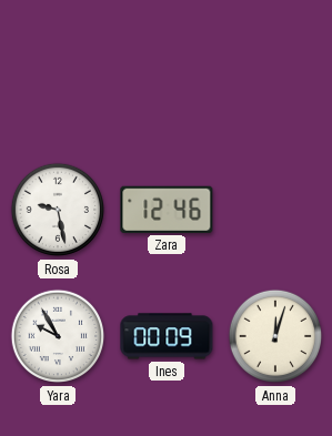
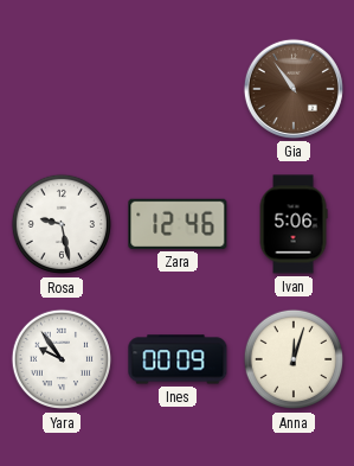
Gia: none -> 10:54 (294, 89)
Ivan: none -> 5:06 (294, 224)
Yara: 9:55 -> 9:54 (62, 359)
